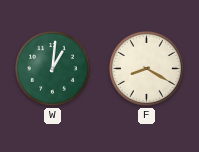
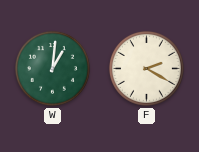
F: 8:20 -> 2:20 (146, 68)
